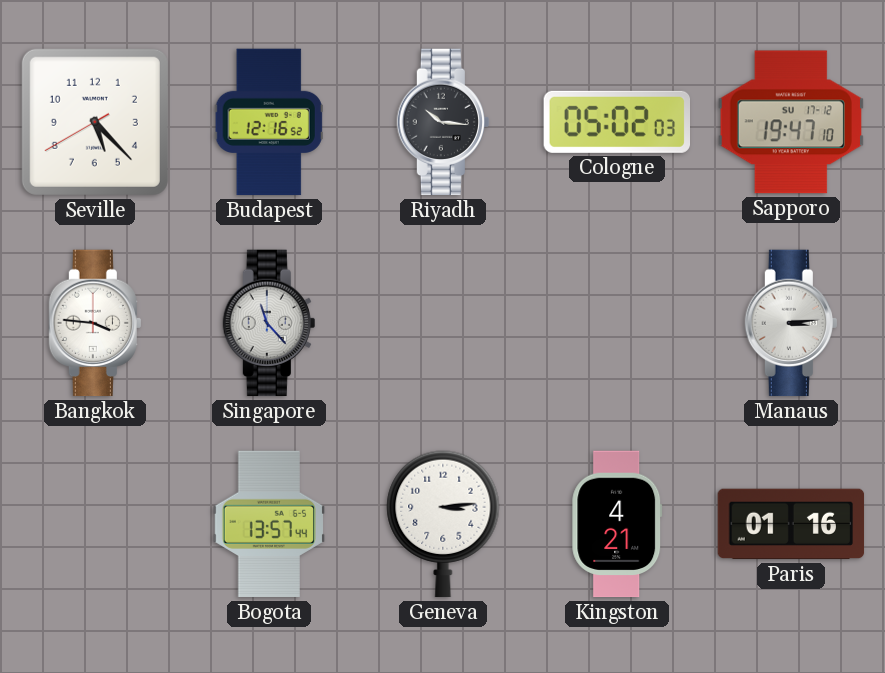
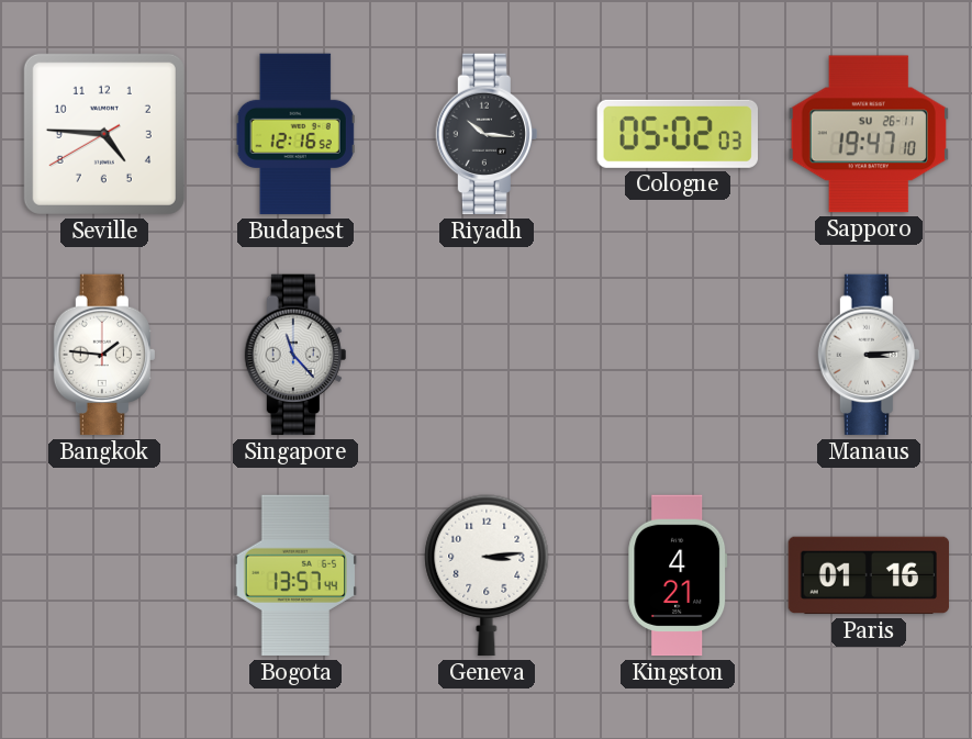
Seville: 5:22 -> 4:45 (104, 134)
Sapporo date: SU 17-12 -> SU 26-11 (868, 134)
Bangkok: 3:46 -> 1:46 (104, 355)
